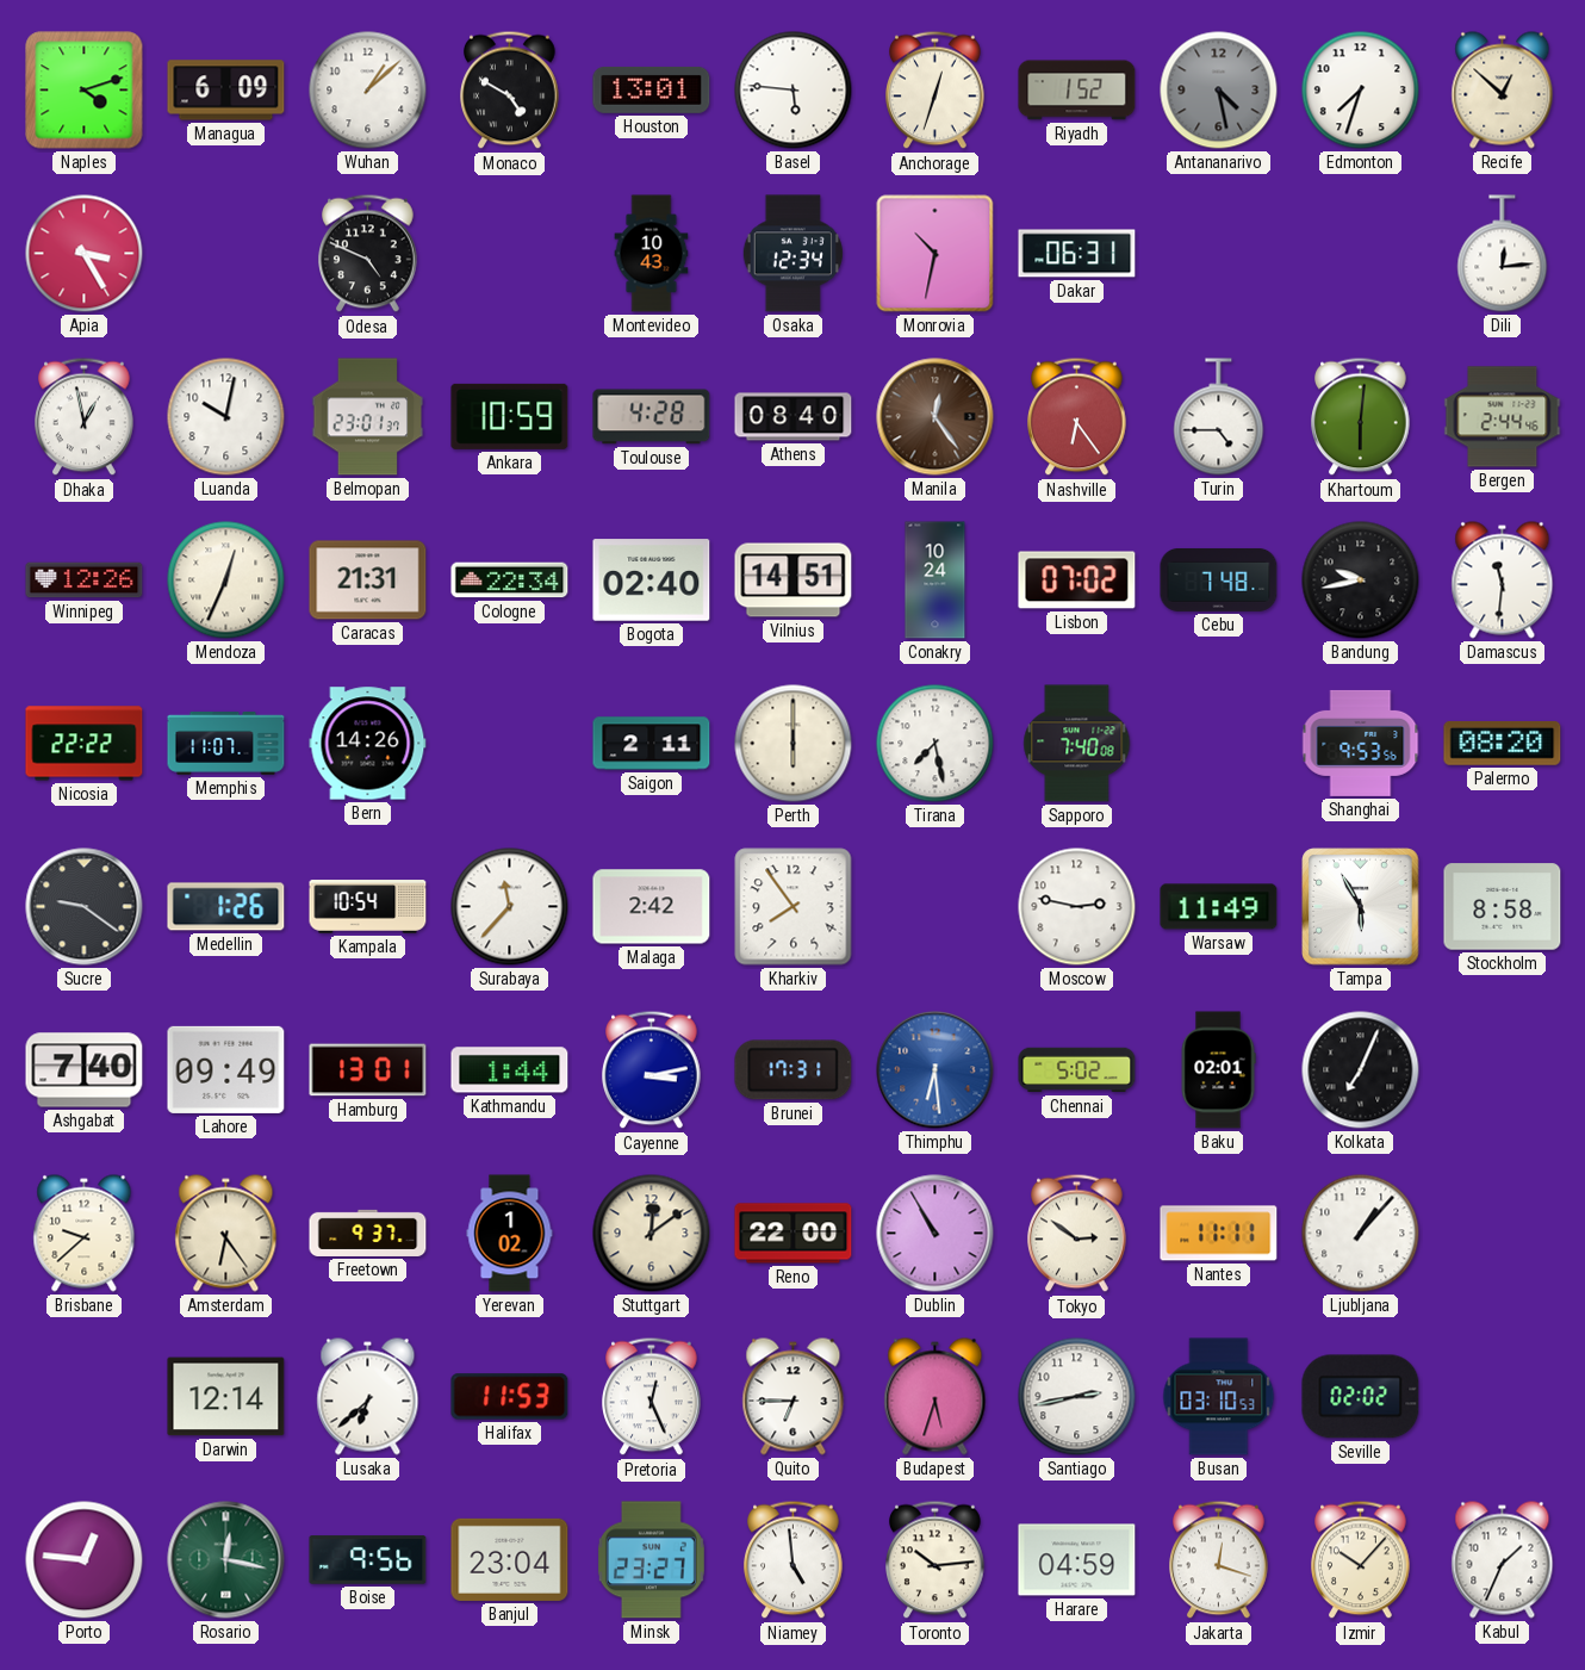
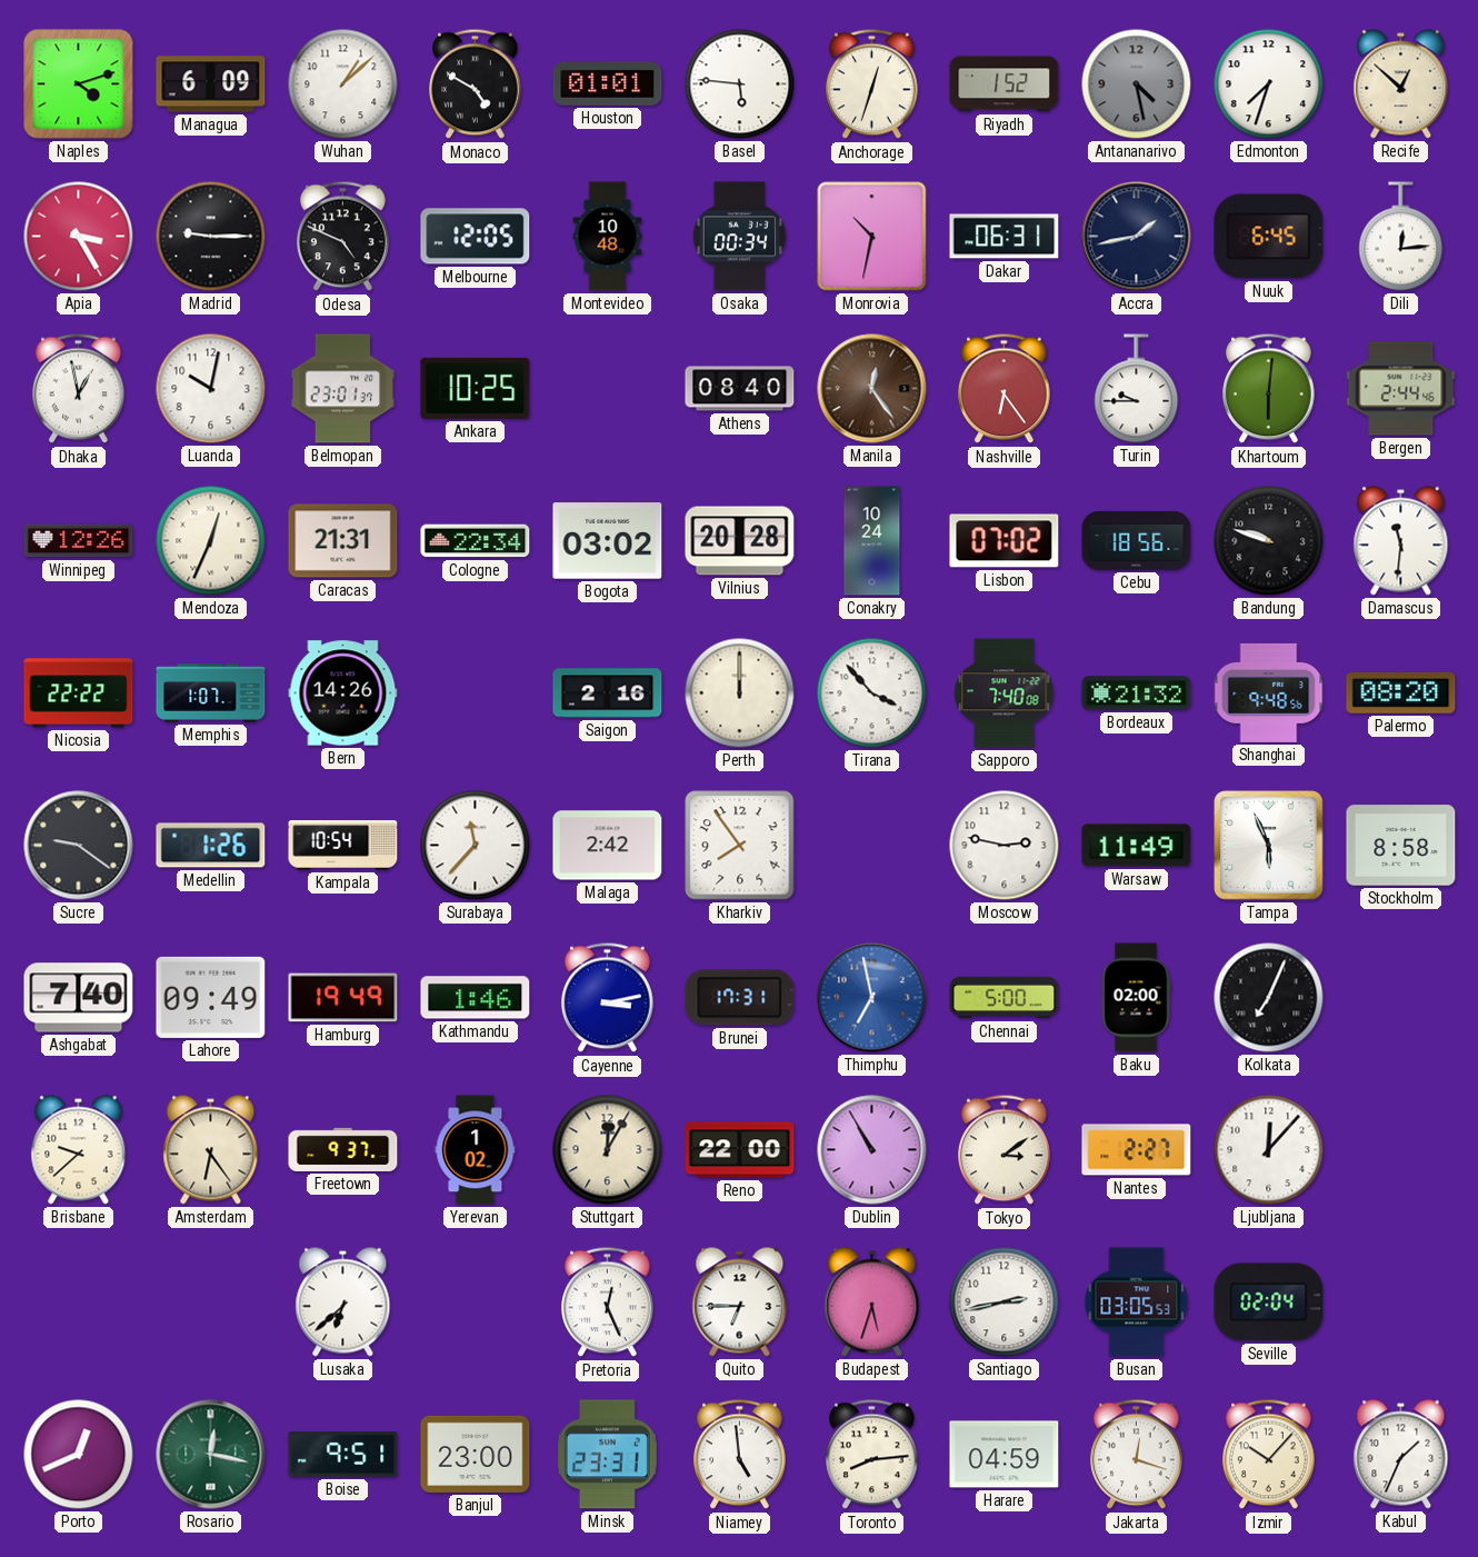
Houston: 13:01 -> 01:01 (608, 83)
Madrid: none -> 9:15 (211, 237)
Melbourne: none -> 12:05 (476, 237)
Montevideo: 10:43 -> 10:48 (608, 237)
Osaka: 12:34 -> 00:34 (739, 237)
Accra: none -> 1:43 (1137, 237)
Nuuk: none -> 6:45 (1269, 237)
Ankara: 10:59 -> 10:25 (476, 388)
Toulouse: 4:28 -> none (652, 417)
Turin: 4:45 -> 9:45 (1137, 389)
Bogota: 02:40 -> 03:02 (608, 541)
Vilnius: 14:51 -> 20:28 (740, 541)
Cebu: 7:48 -> 18:56 (1137, 541)
Bandung: 9:43 -> 9:48 (1269, 541)
Memphis: 11:07 -> 1:07 (211, 693)
Saigon: 2:11 -> 2:16 (608, 693)
Perth: 6:00 -> 12:00 (740, 693)
Tirana: 7:28 -> 3:53 (872, 693)
Bordeaux: none -> 21:32 (1137, 693)
Shanghai: 9:53 -> 9:48 (1269, 692)
Tampa: 5:55 -> 5:56 (1269, 846)
Hamburg: 13:01 -> 19:49 (343, 998)
Kathmandu: 1:44 -> 1:46 (476, 998)
Thimphu: 6:29 -> 6:58 (872, 998)
Chennai: 5:02 -> 5:00 (1005, 998)
Baku: 02:01 -> 02:00 (1136, 998)
Stuttgart: 12:09 -> 12:05 (608, 1150)
Tokyo: 2:51 -> 3:09 (1005, 1150)
Nantes: 11:11 -> 2:27 (1137, 1150)
Ljubljana: 1:07 -> 12:07 (1269, 1150)
Darwin: 12:14 -> none (226, 1397)
Halifax: 11:53 -> none (510, 1397)
Busan: 03:10 -> 03:05 (1137, 1303)
Seville: 02:02 -> 02:04 (1269, 1303)
Porto: 12:46 -> 12:41 (79, 1455)
Boise: 9:56 -> 9:51 (343, 1455)
Banjul: 23:04 -> 23:00 (476, 1454)
Minsk: 23:27 -> 23:31 (607, 1455)
Toronto: 10:14 -> 8:14 (872, 1455)
